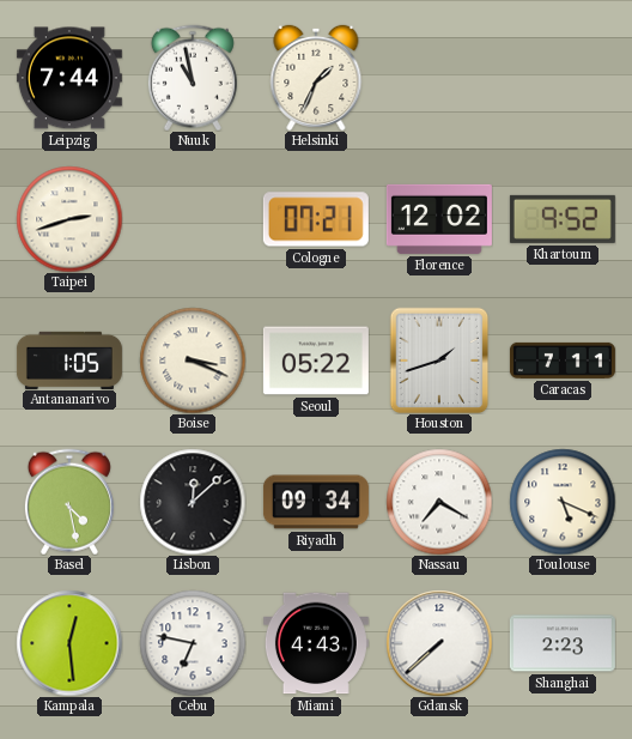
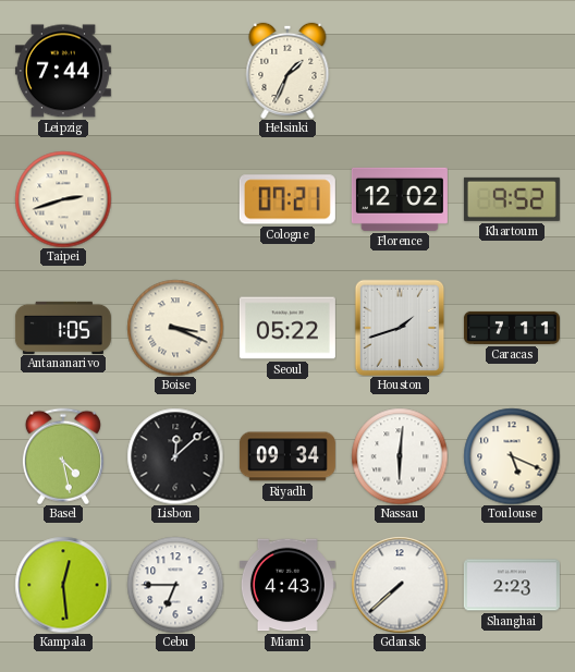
Nuuk: 10:58 -> none (193, 78)
Nassau: 7:20 -> 6:01 (400, 456)
Cebu: 6:47 -> 6:45 (175, 585)
